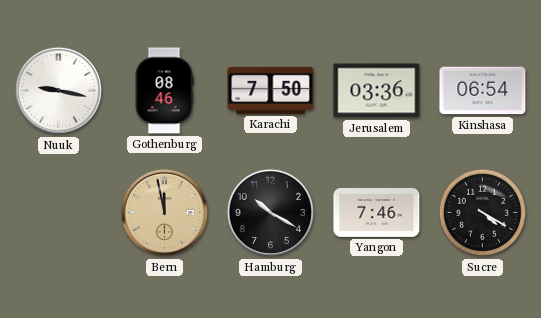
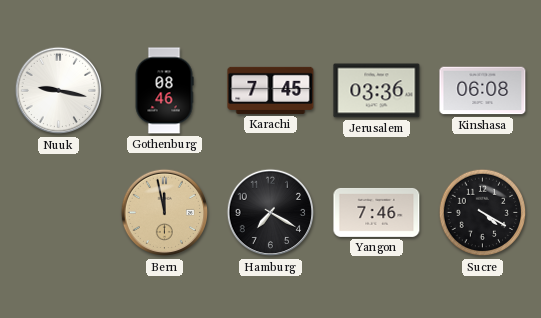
Karachi: 7:50 -> 7:45 (271, 90)
Kinshasa: 06:54 -> 06:08 (483, 91)
Hamburg: 10:20 -> 7:20 (271, 213)
